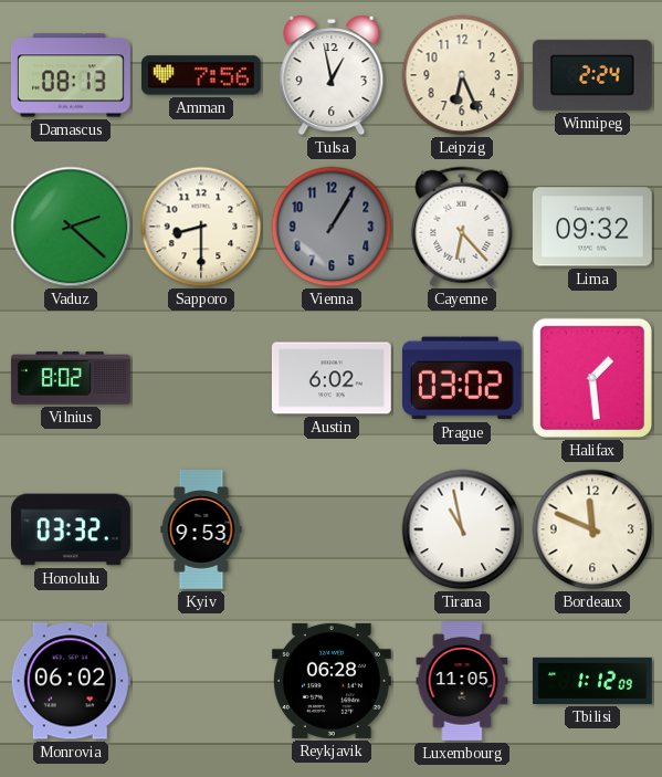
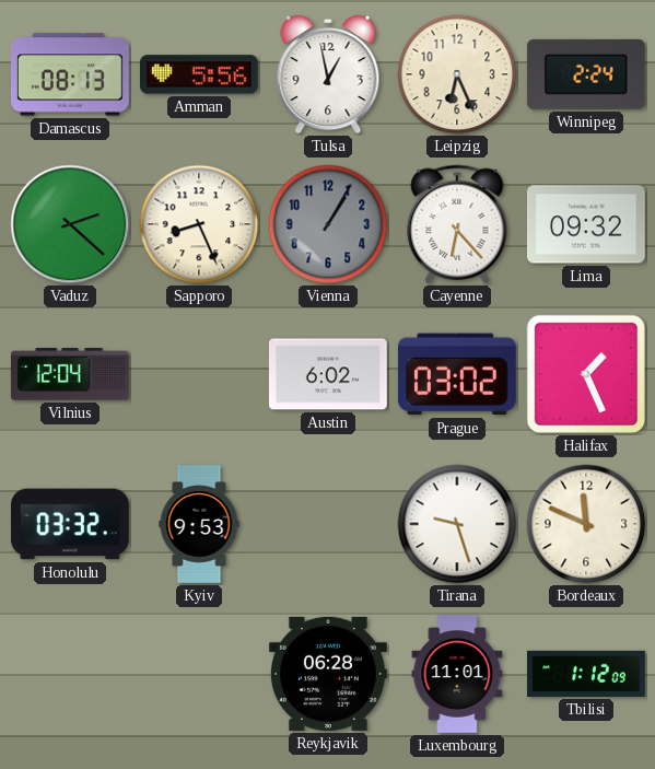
Amman: 7:56 -> 5:56 (200, 74)
Sapporo: 8:30 -> 8:26 (199, 224)
Vilnius: 8:02 -> 12:04 (70, 374)
Halifax: 1:29 -> 1:26 (586, 374)
Tirana: 10:58 -> 9:27 (457, 524)
Monrovia: 06:02 -> none (71, 681)
Luxembourg: 11:05 -> 11:01 (457, 675)
